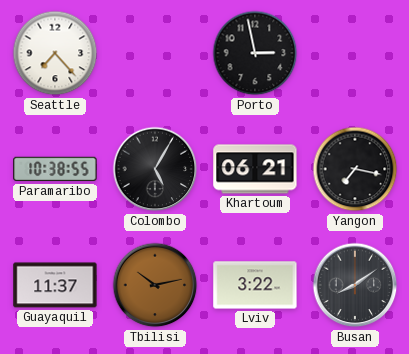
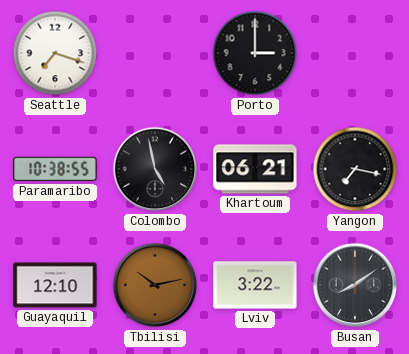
Seattle: 7:23 -> 7:18 (55, 53)
Porto: 2:58 -> 3:00 (255, 53)
Colombo: 5:05 -> 4:58 (155, 169)
Guayaquil: 11:37 -> 12:10 (55, 285)
